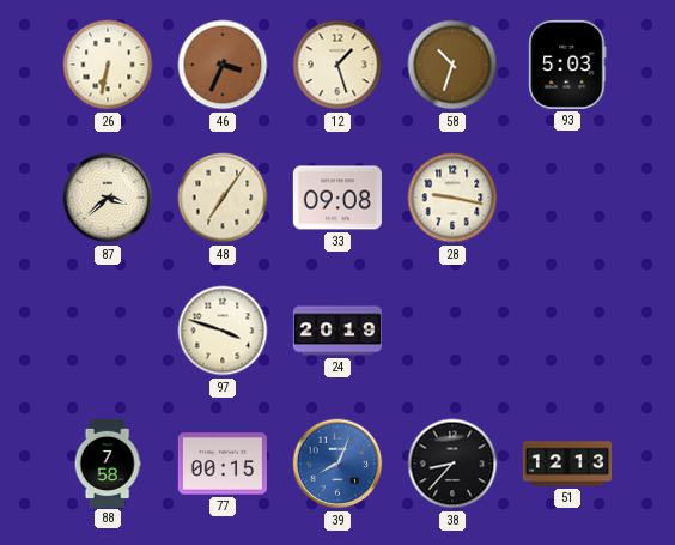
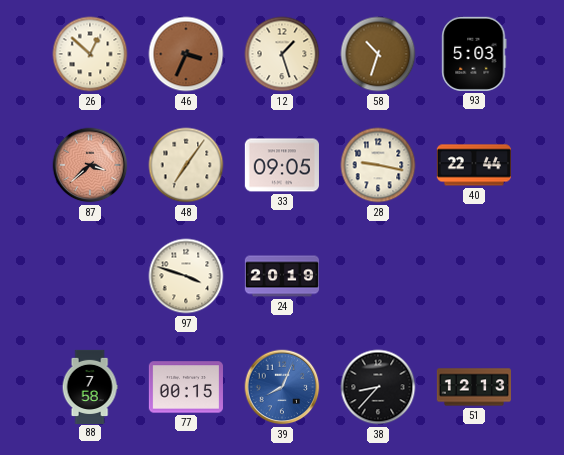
26: 6:32 -> 12:52 (90, 54)
87 dial: cream -> salmon (90, 165)
33: 09:08 -> 09:05 (282, 165)
40: none -> 22:44 (473, 165)
